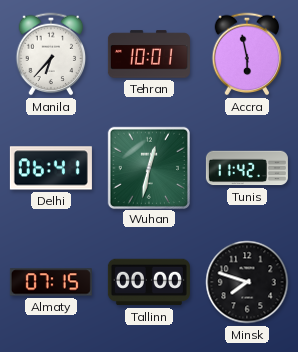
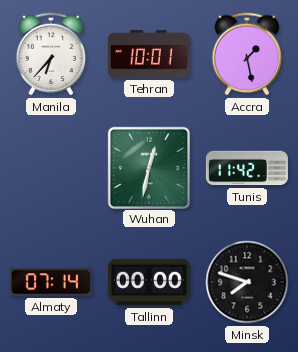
Accra: 5:58 -> 1:28 (247, 54)
Delhi: 06:41 -> none (51, 168)
Almaty: 07:15 -> 07:14 (51, 282)
